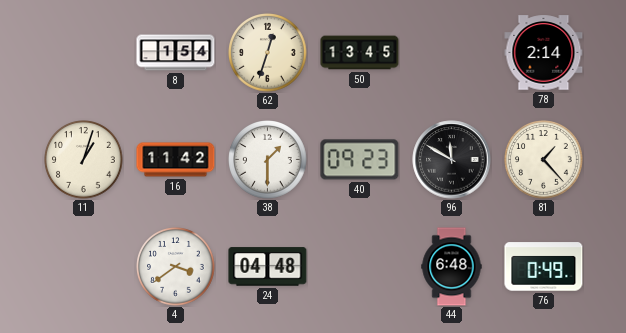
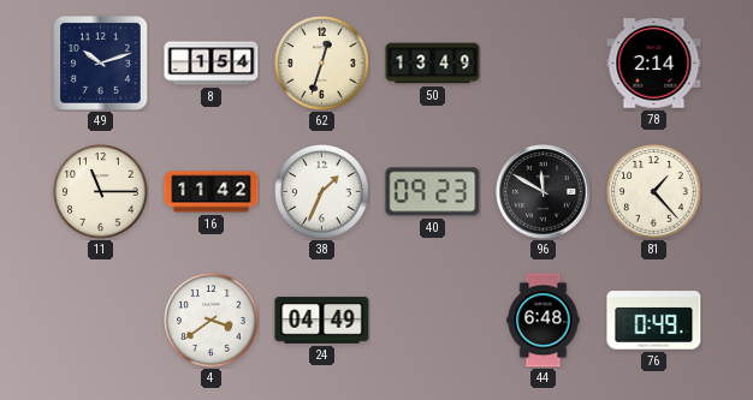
49: none -> 10:12 (100, 62)
50: 13:45 -> 13:49 (433, 64)
11: 1:03 -> 11:15 (101, 192)
38: 1:30 -> 1:34 (322, 192)
24: 04:48 -> 04:49 (322, 321)
